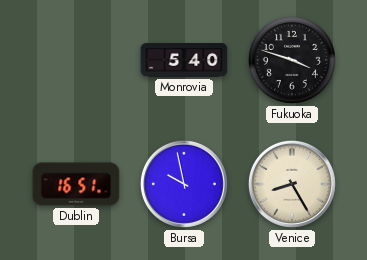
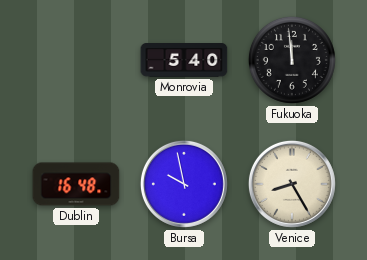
Fukuoka: 3:48 -> 11:59 (292, 60)
Dublin: 16:51 -> 16:48 (76, 184)
